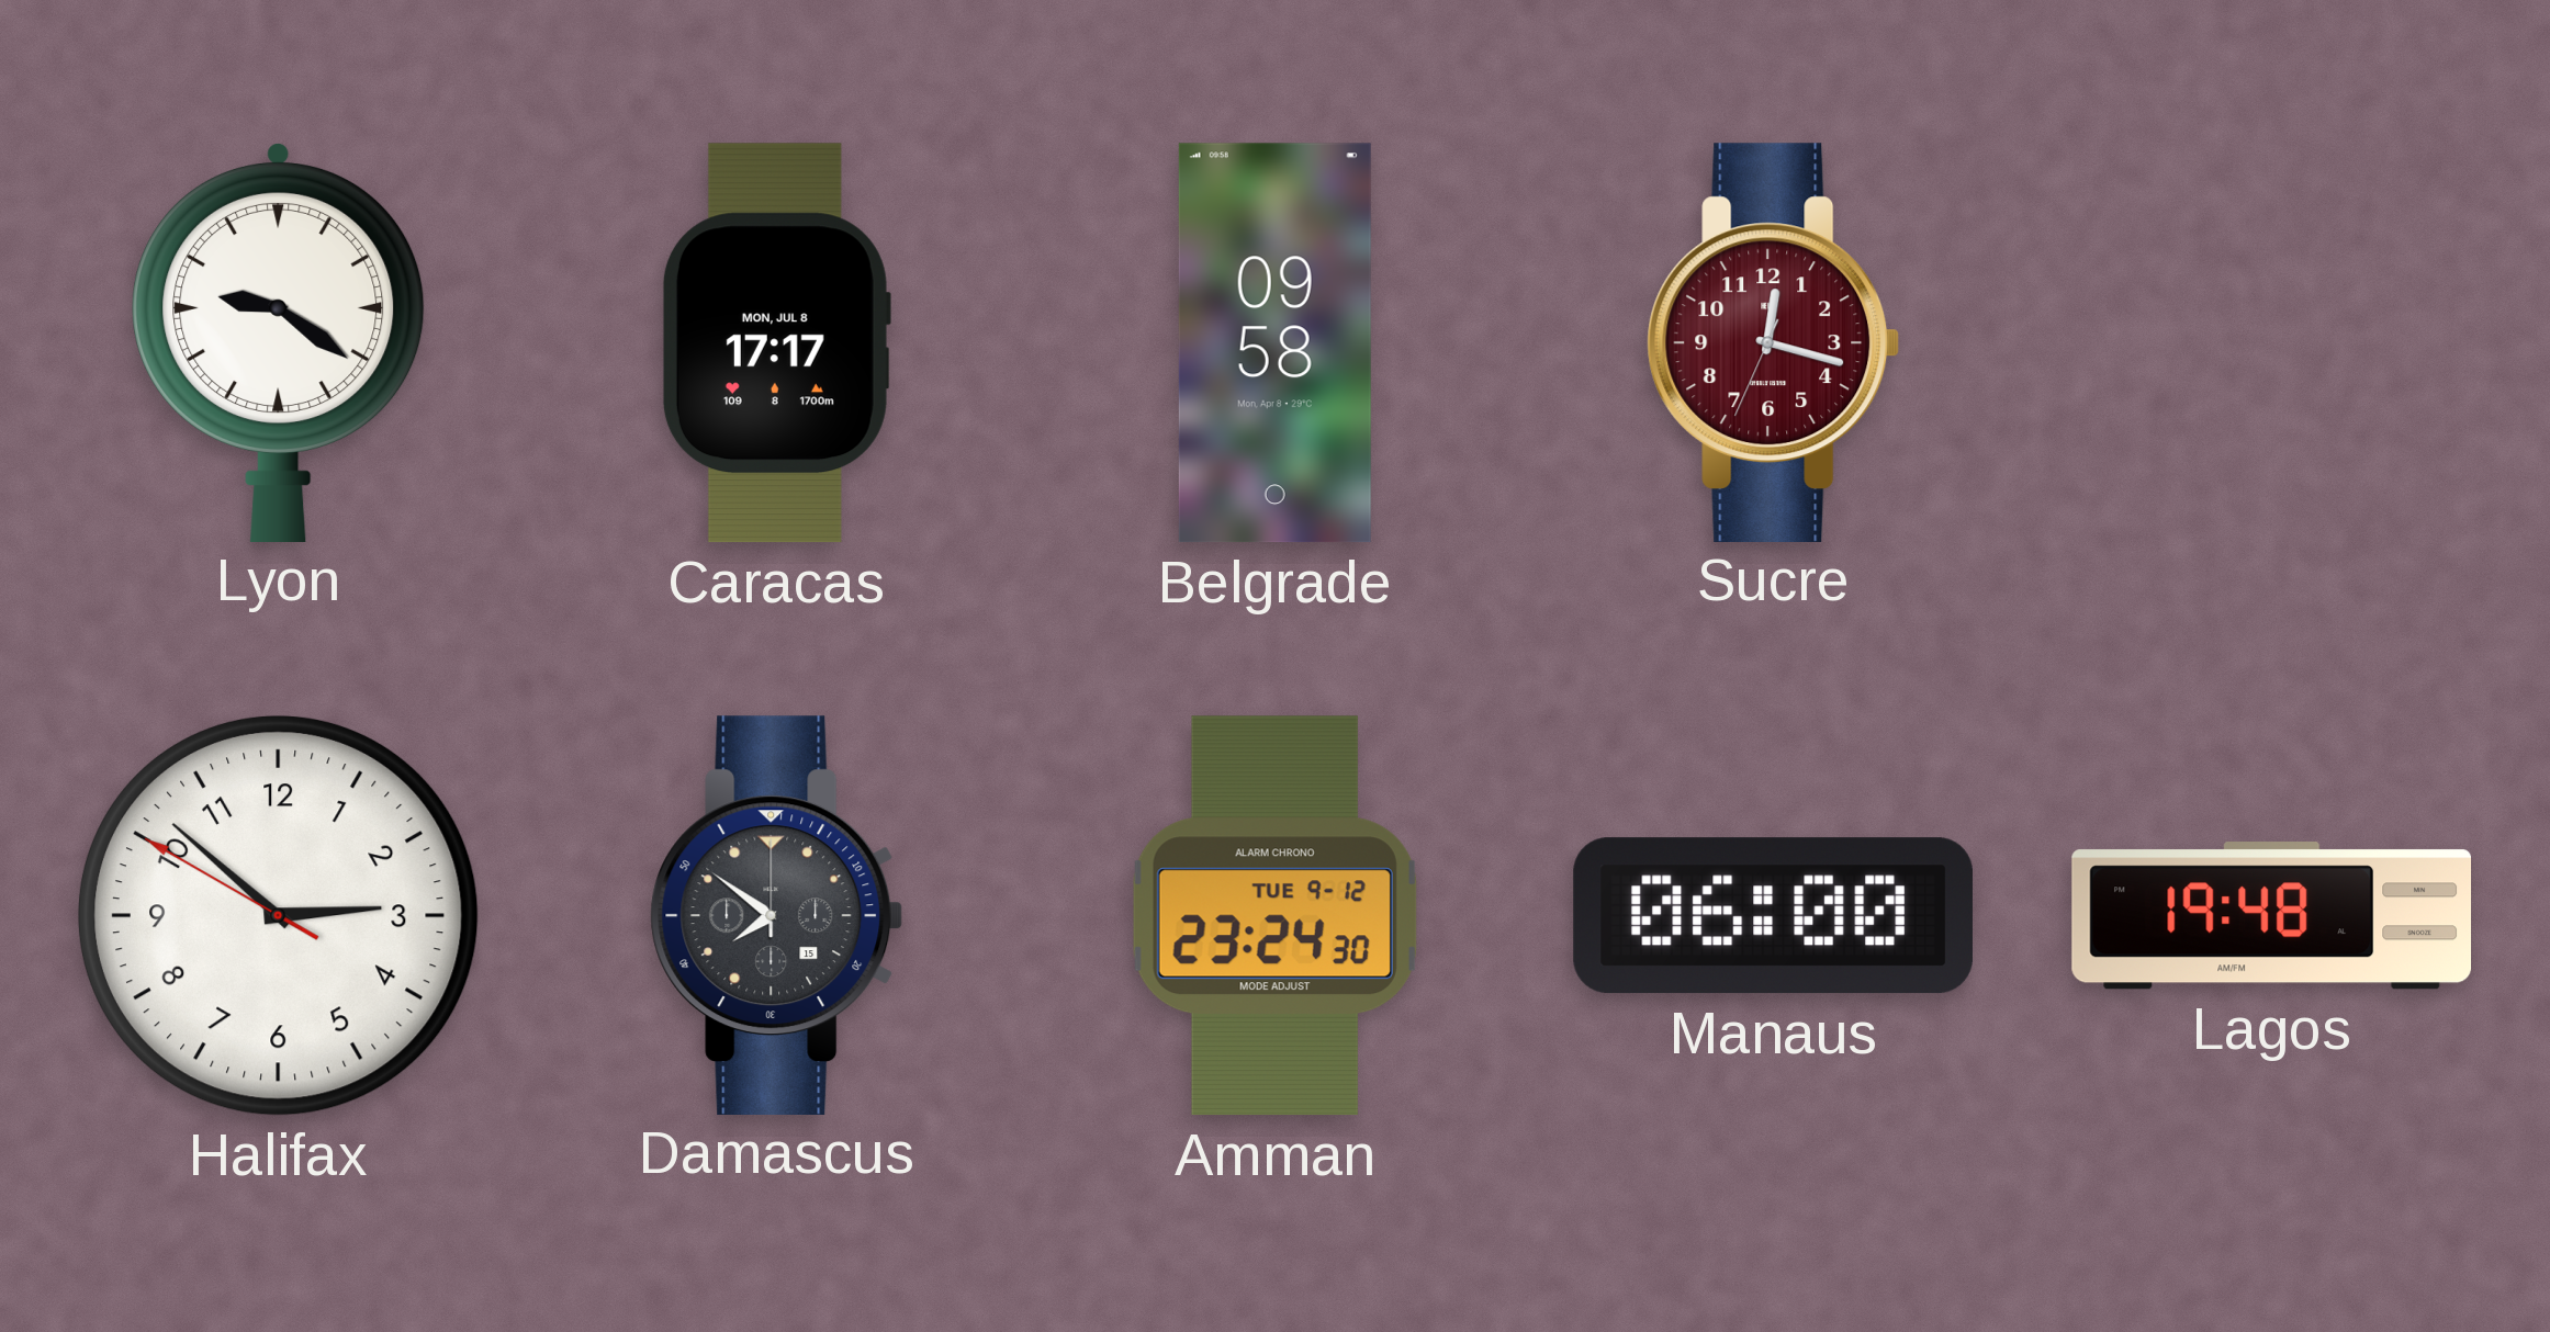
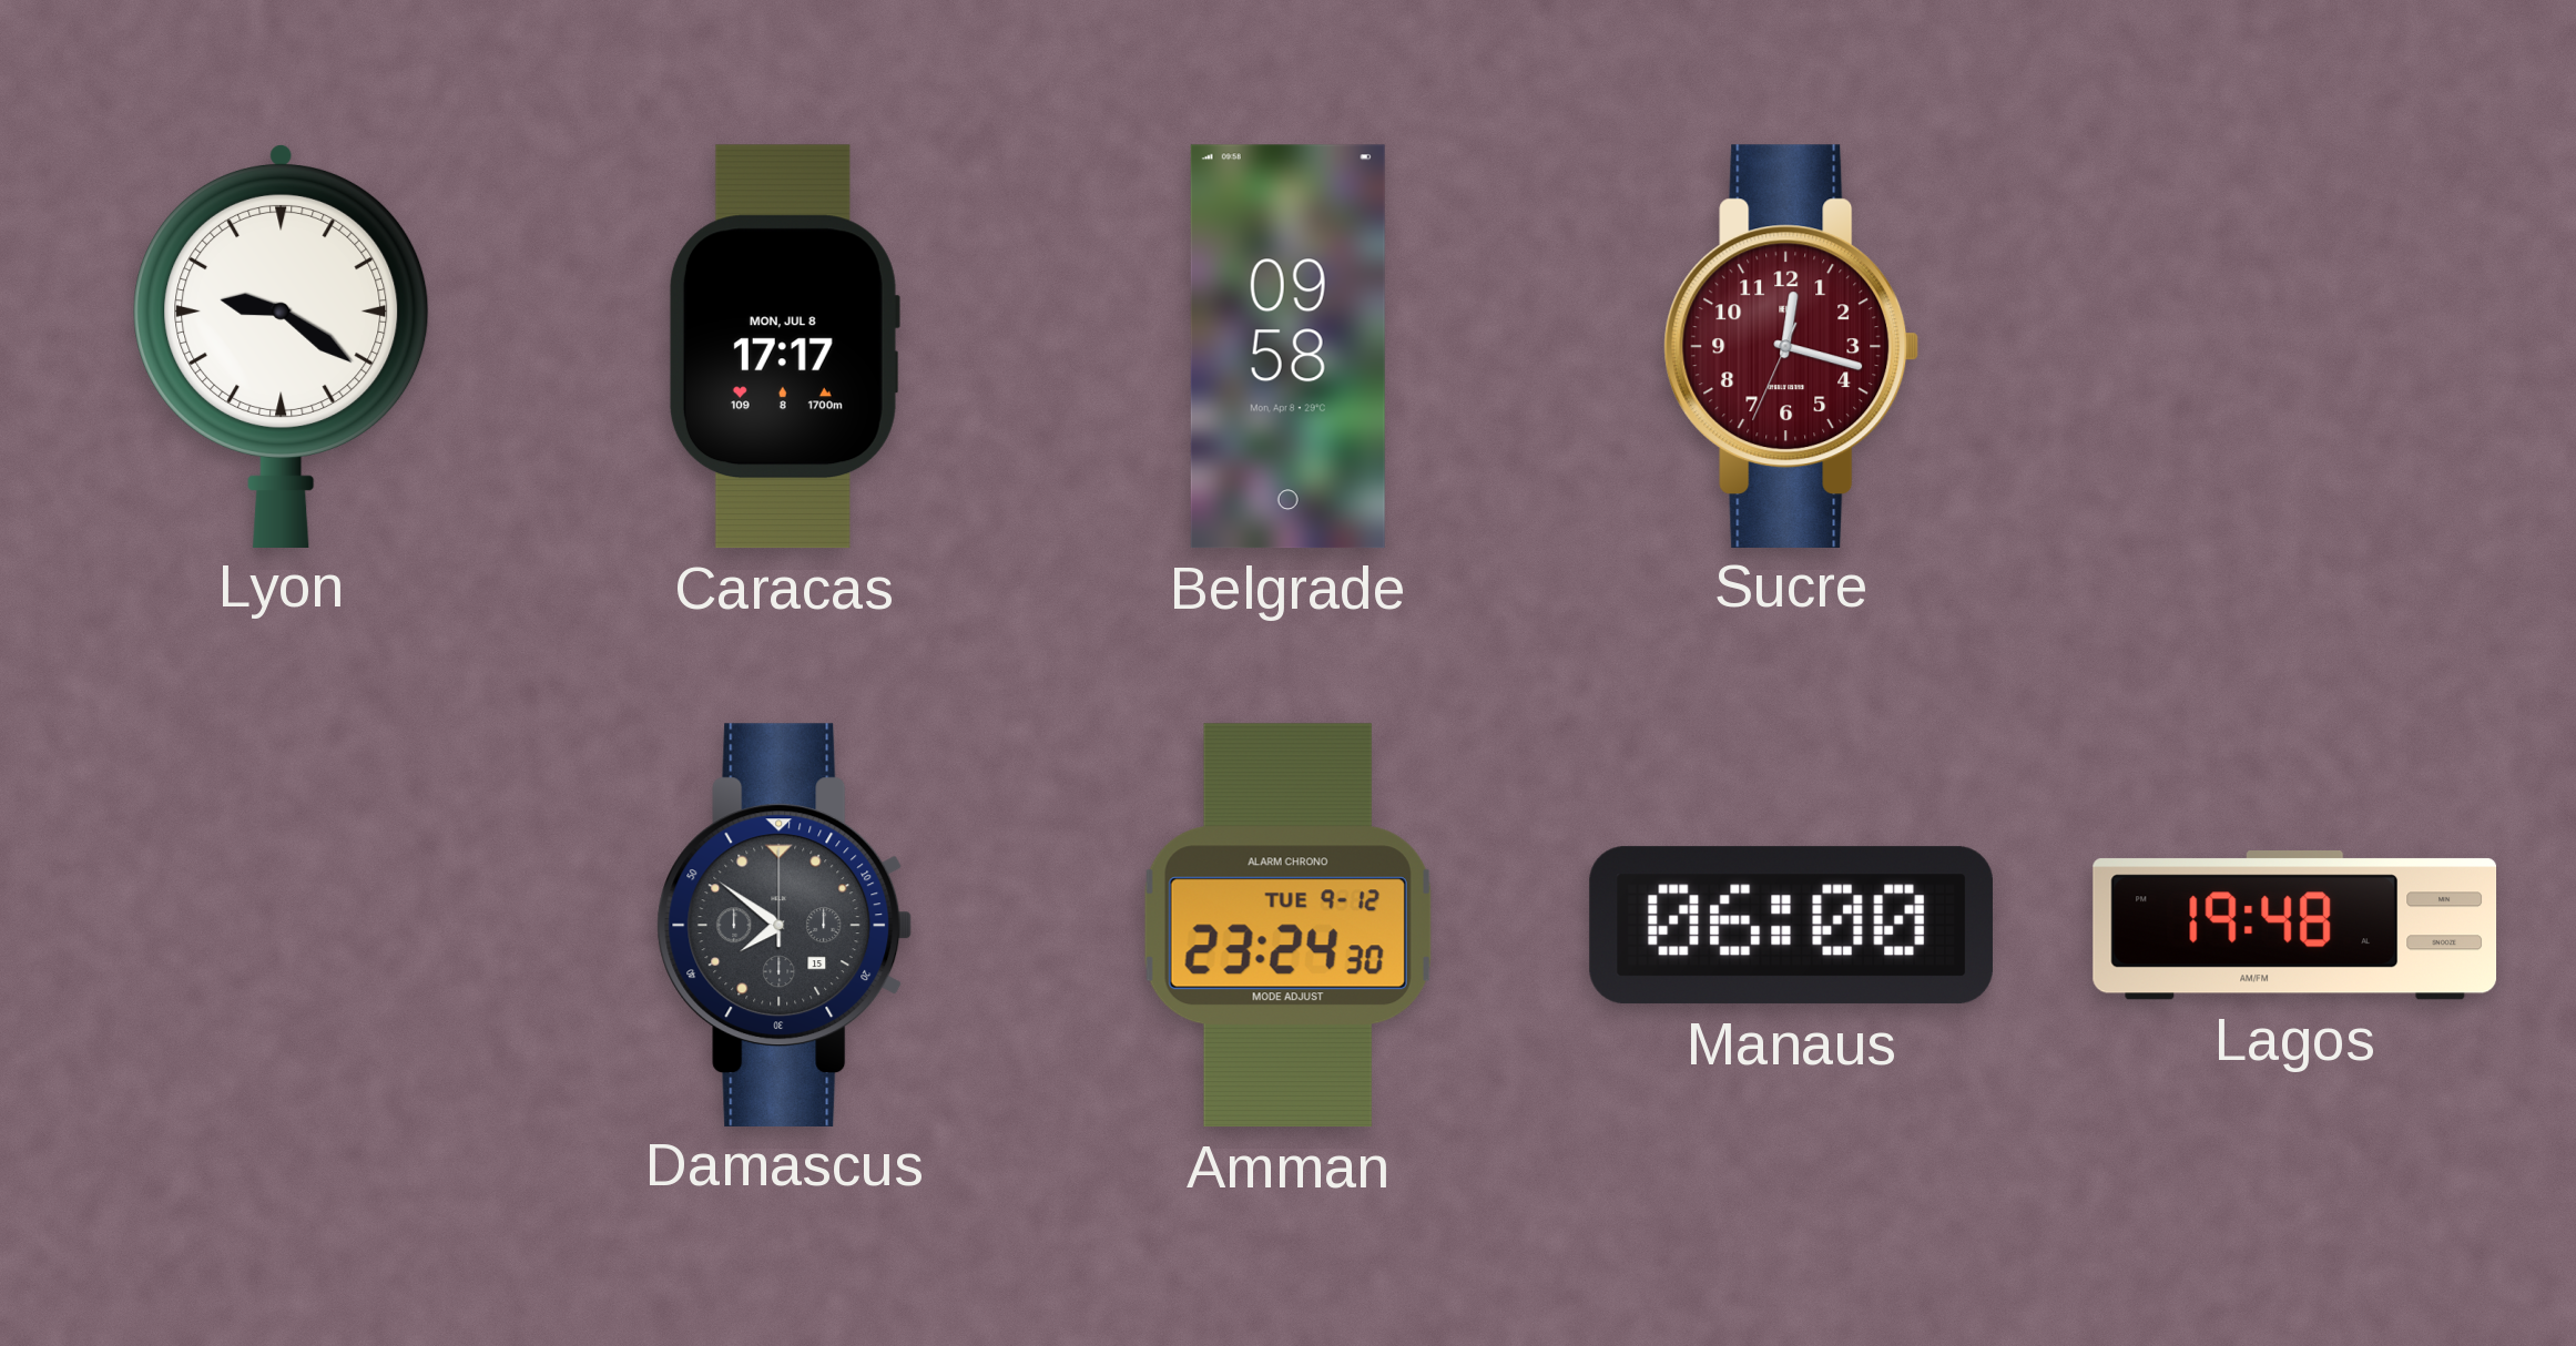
Halifax: 2:51 -> none (278, 915)
